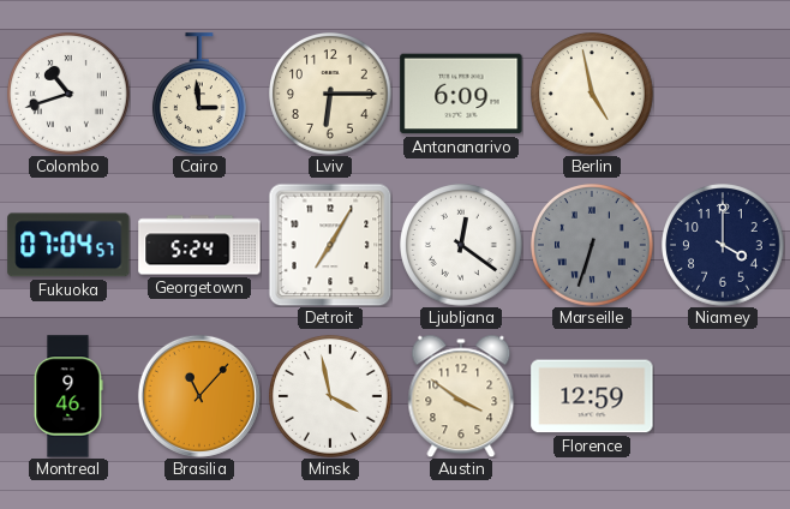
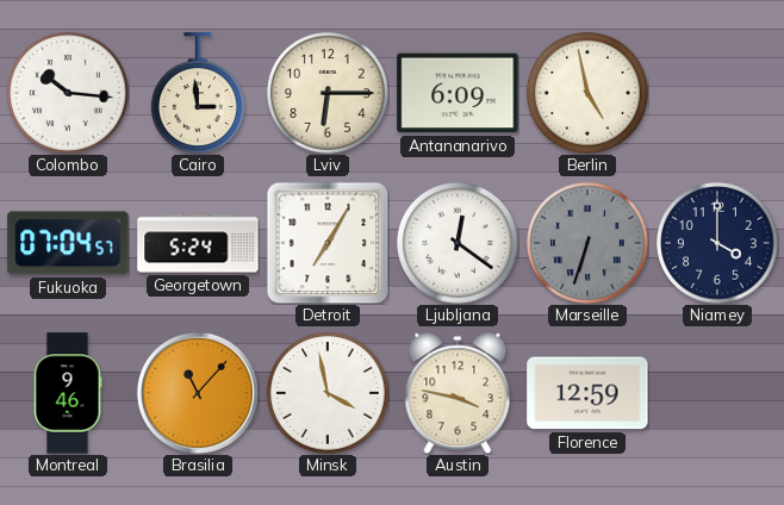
Colombo: 10:42 -> 10:16 (69, 94)
Austin: 3:51 -> 3:47 (458, 393)
